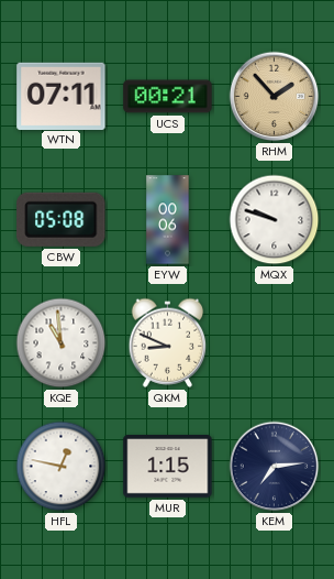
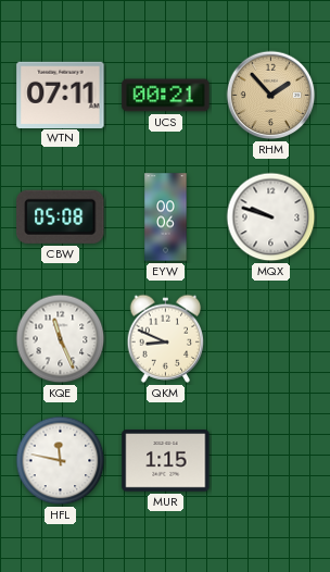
KQE: 10:59 -> 11:26 (61, 339)
HFL: 12:47 -> 11:47 (61, 461)
KEM: 7:14 -> none (275, 467)
